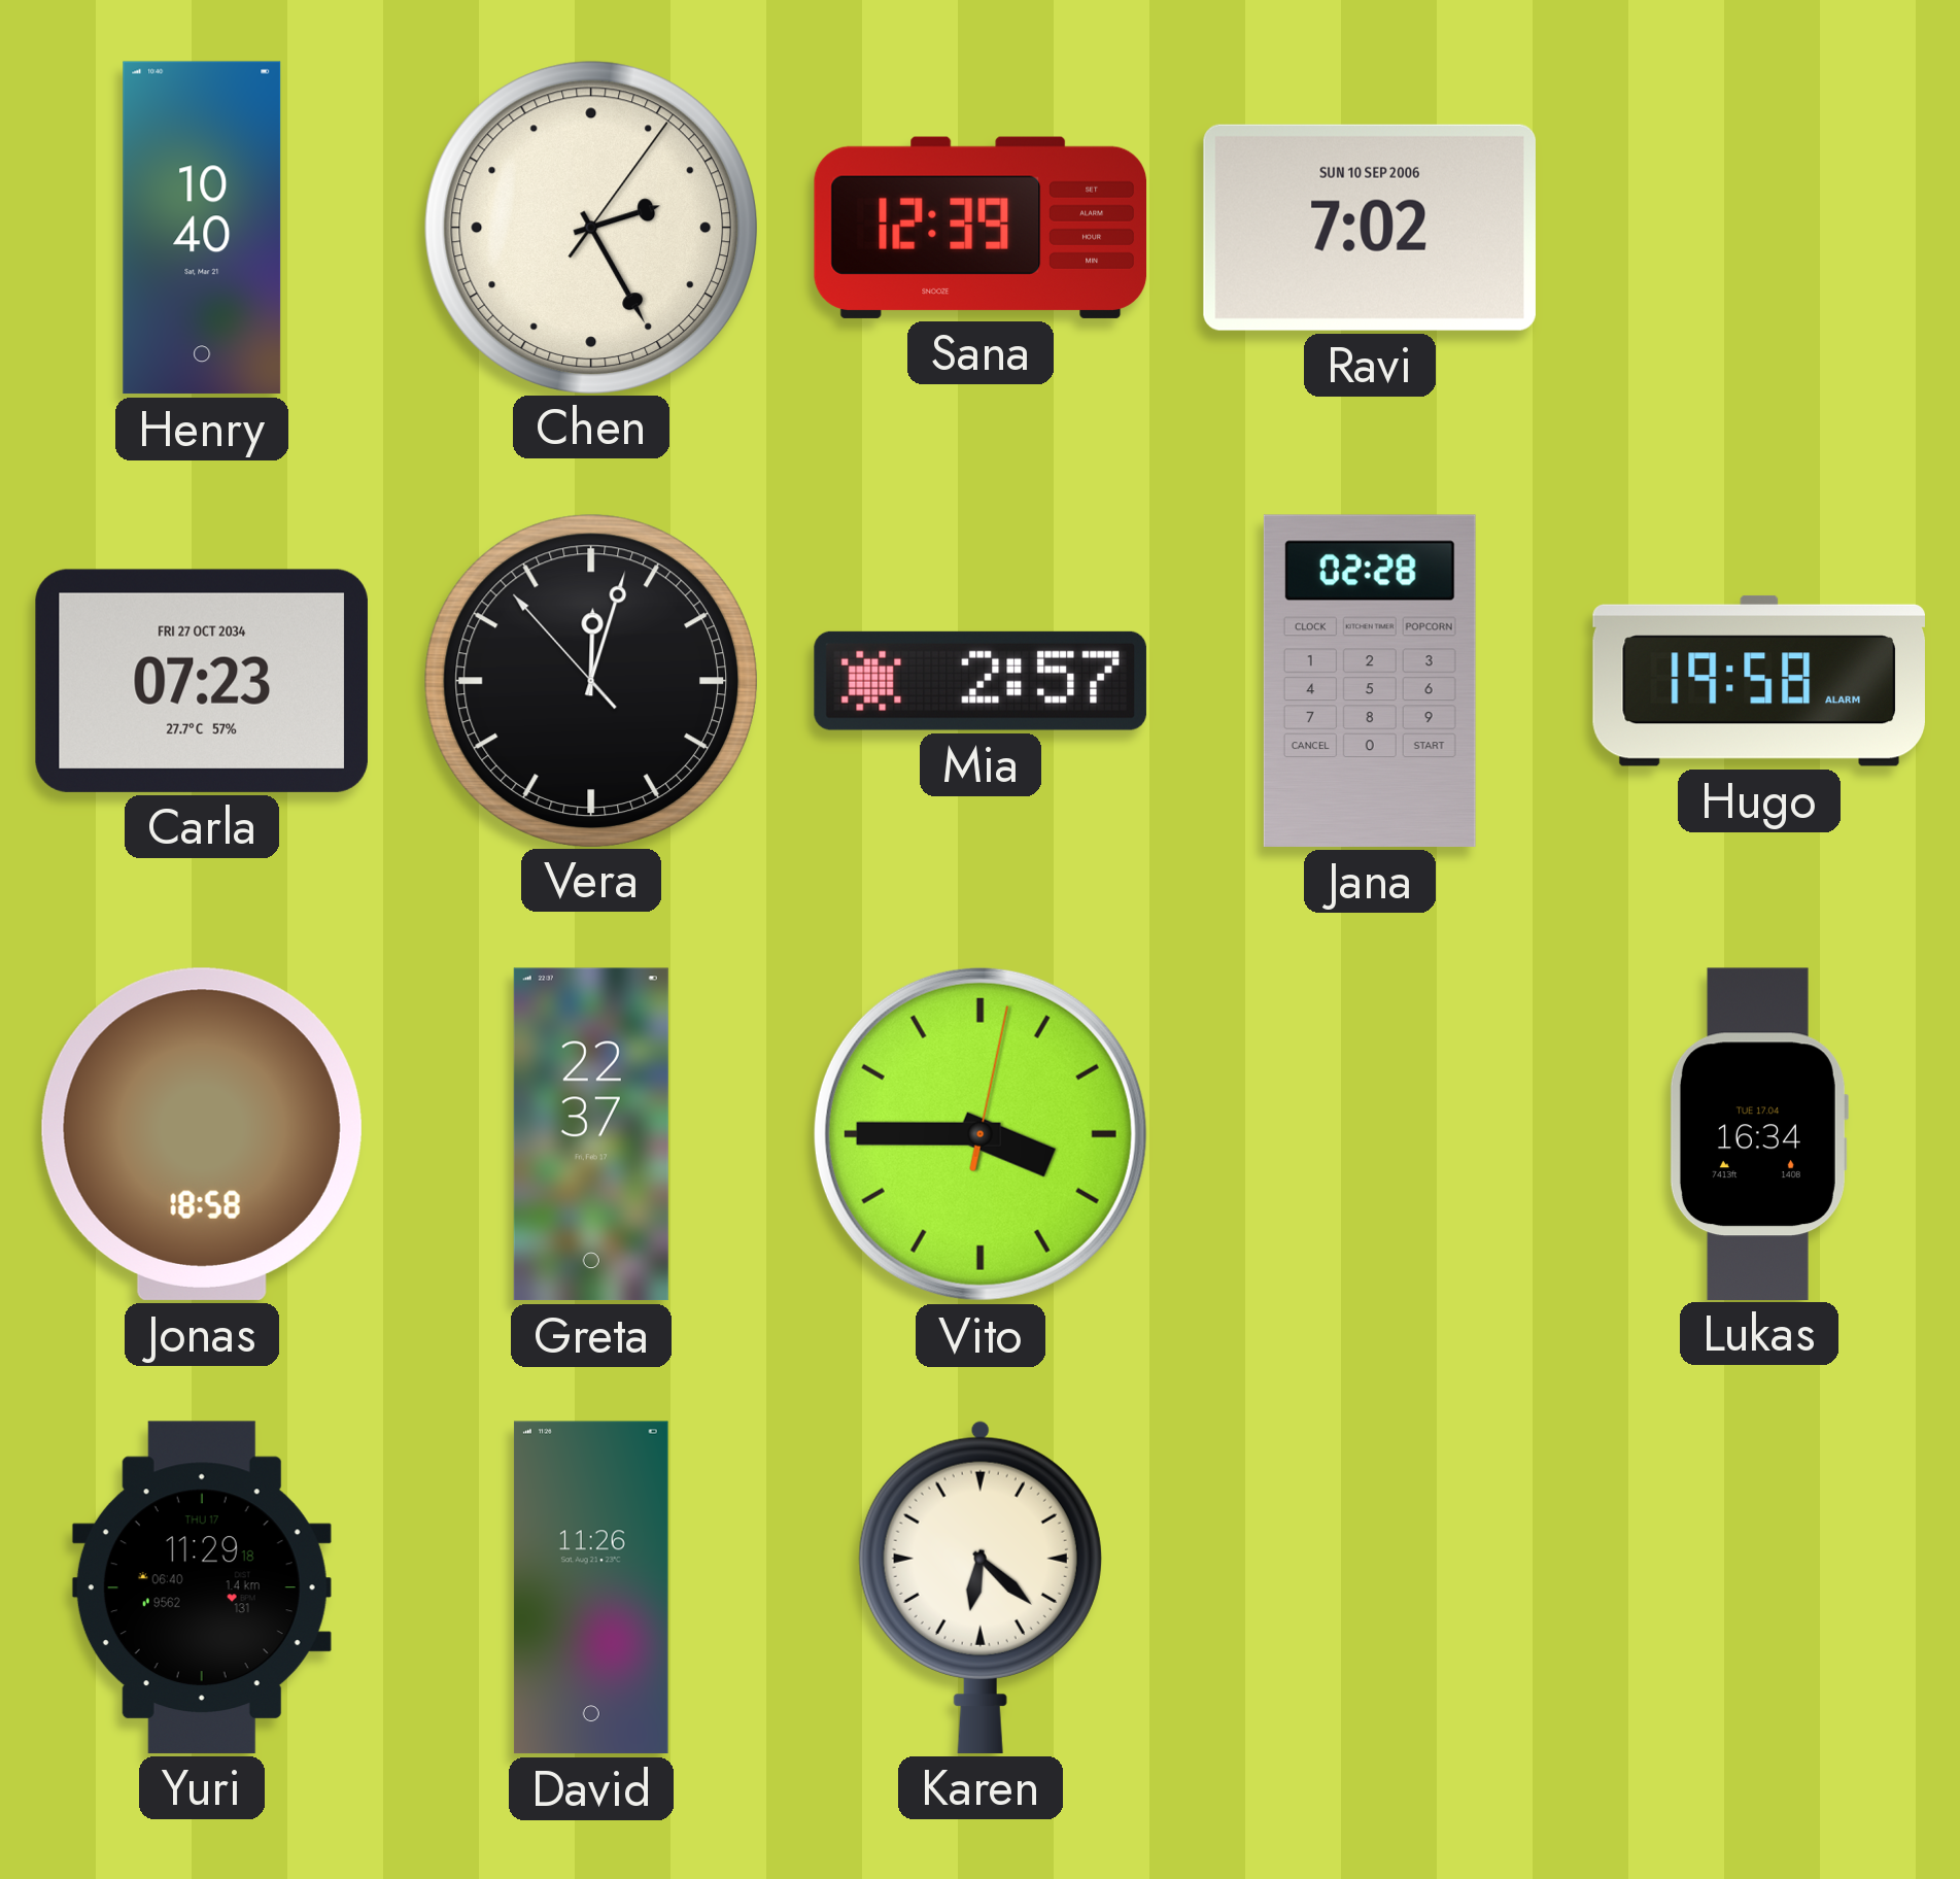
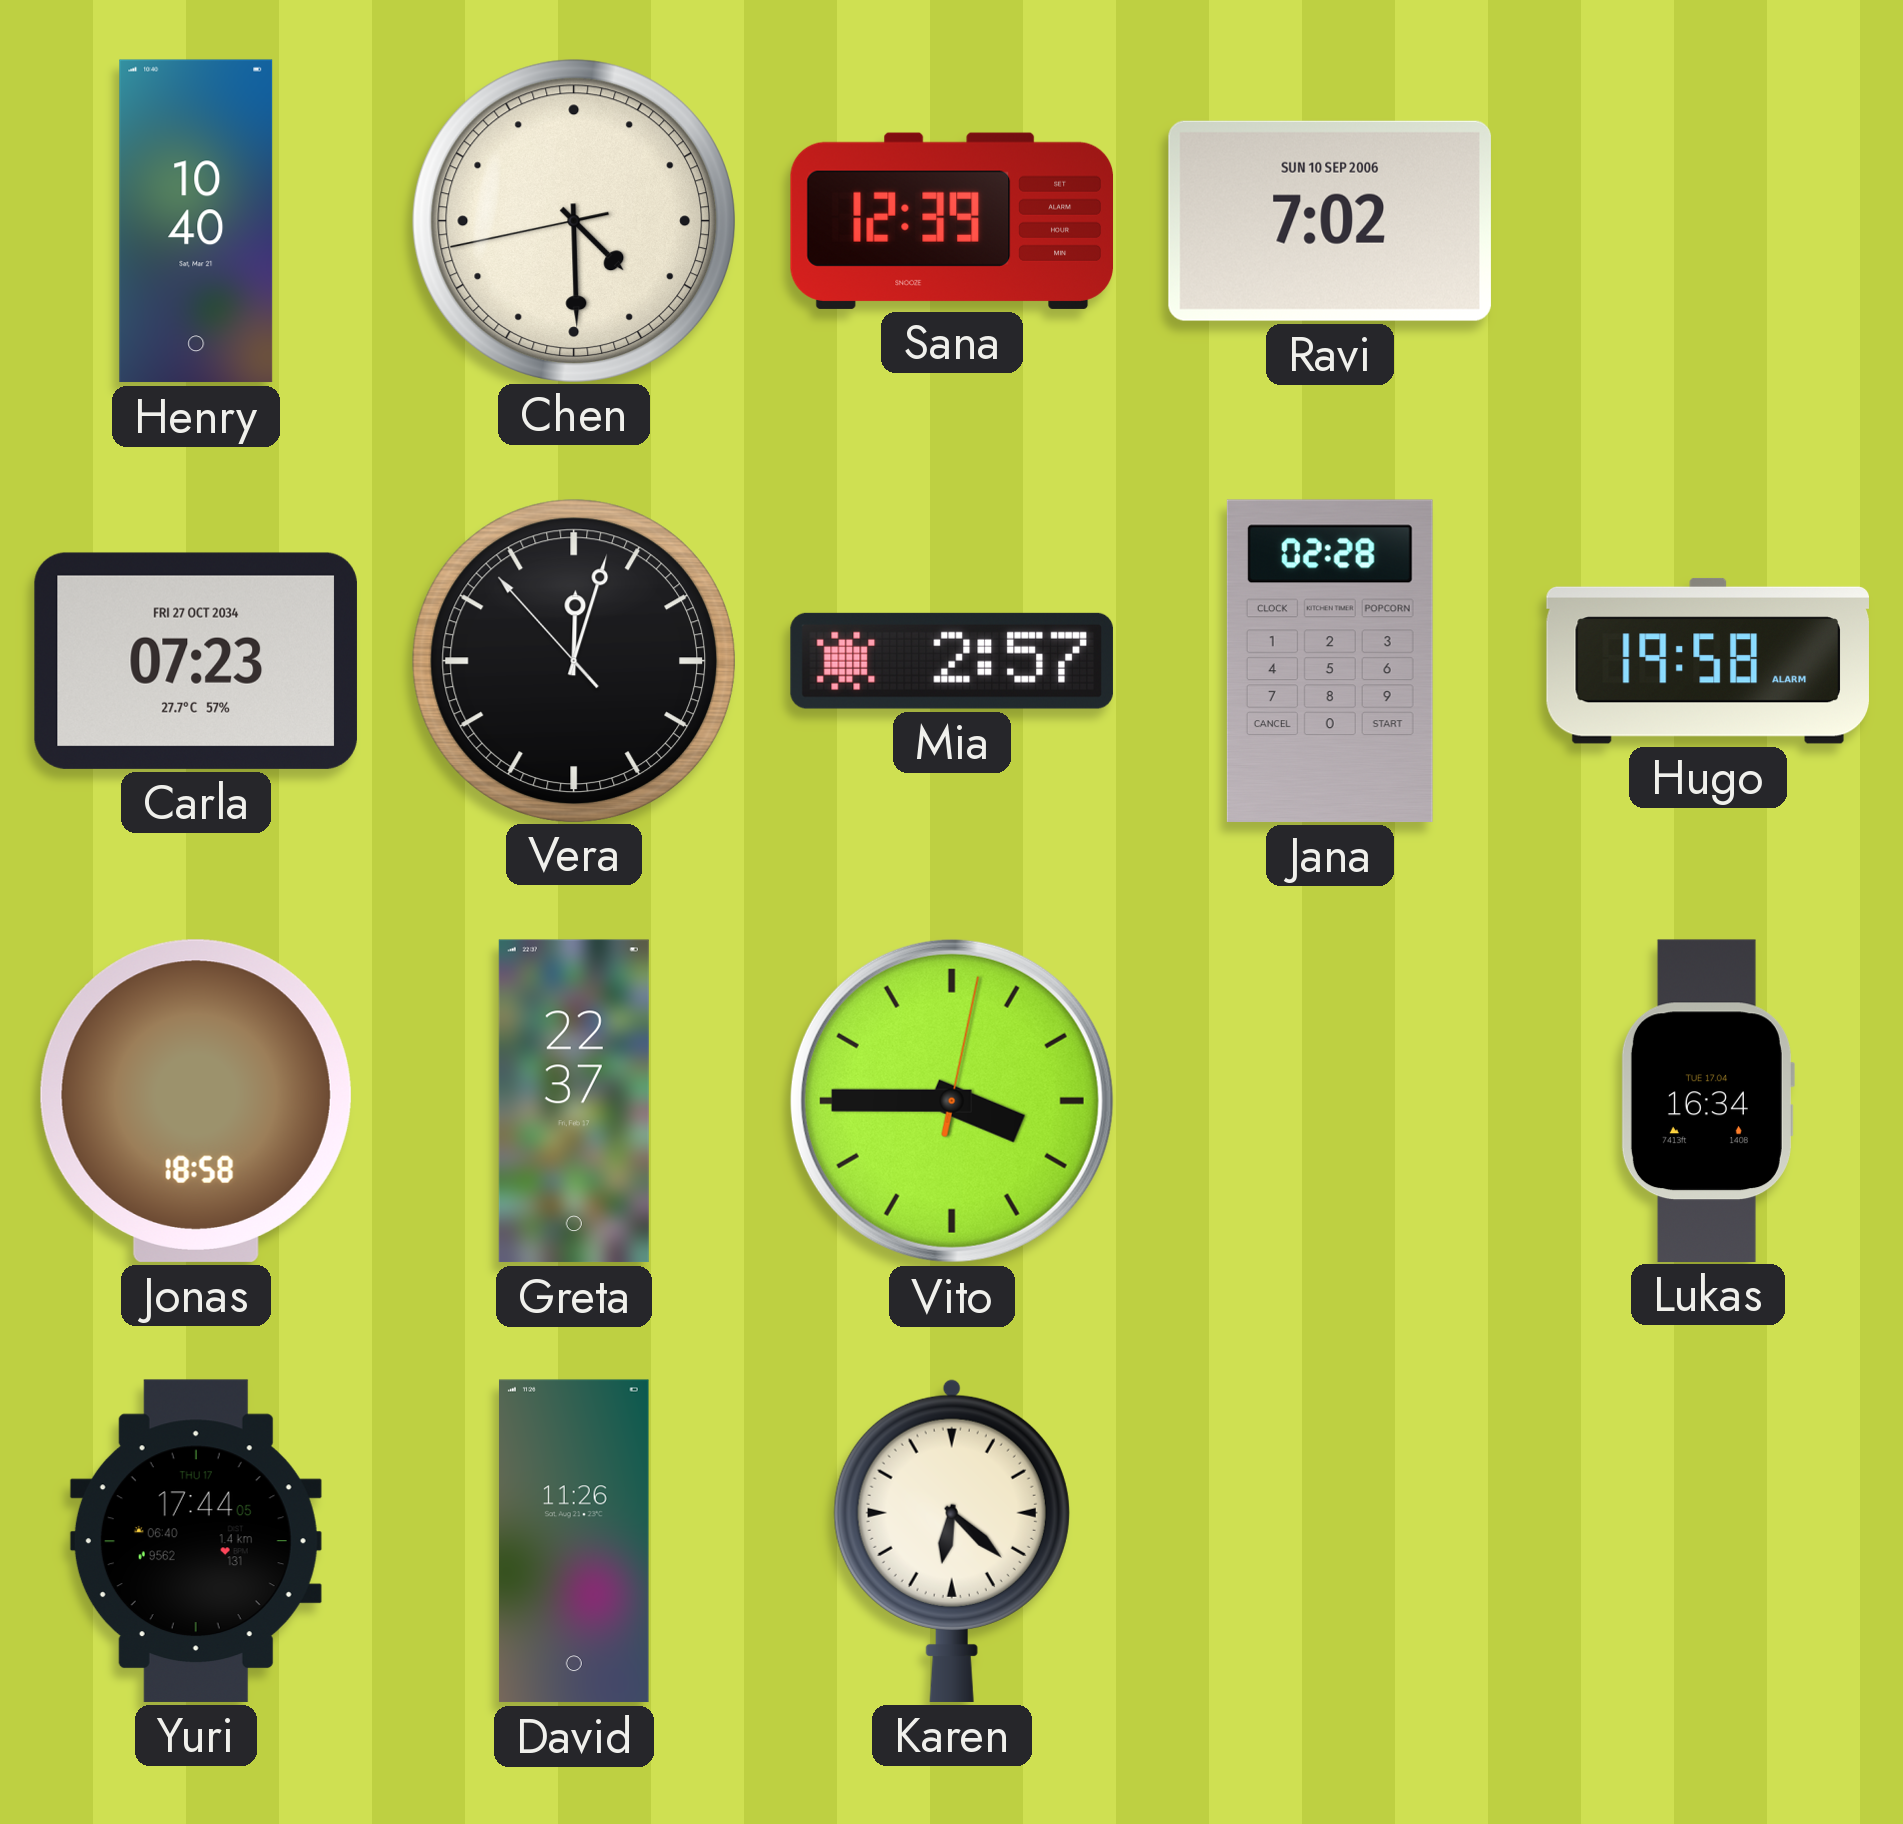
Chen: 2:25 -> 4:29 (573, 220)
Yuri: 11:29 -> 17:44 (196, 1541)
